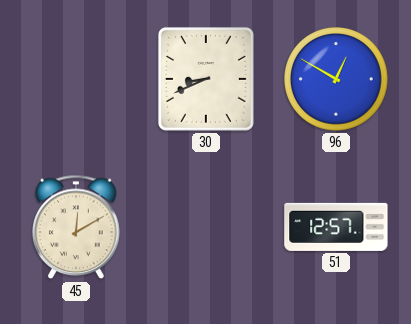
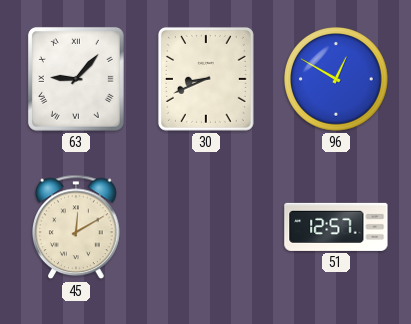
63: none -> 9:07 (76, 79)
